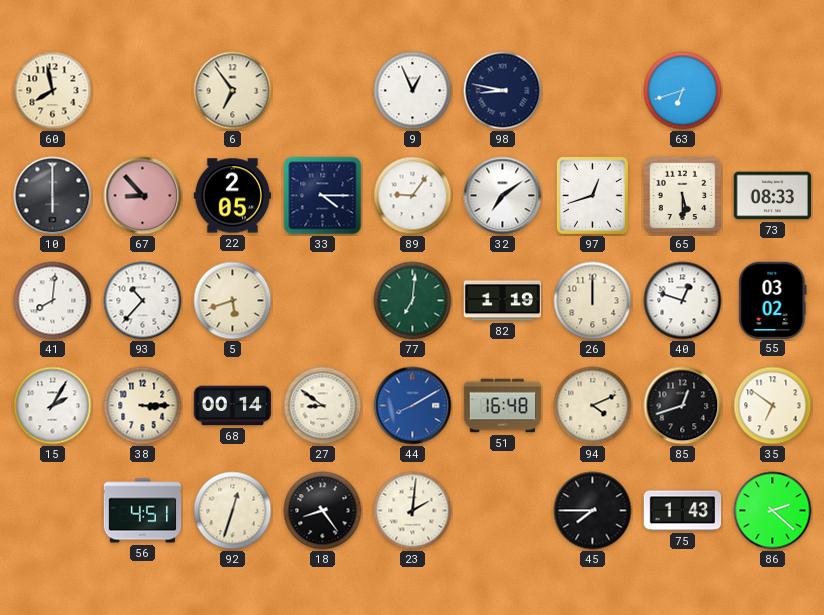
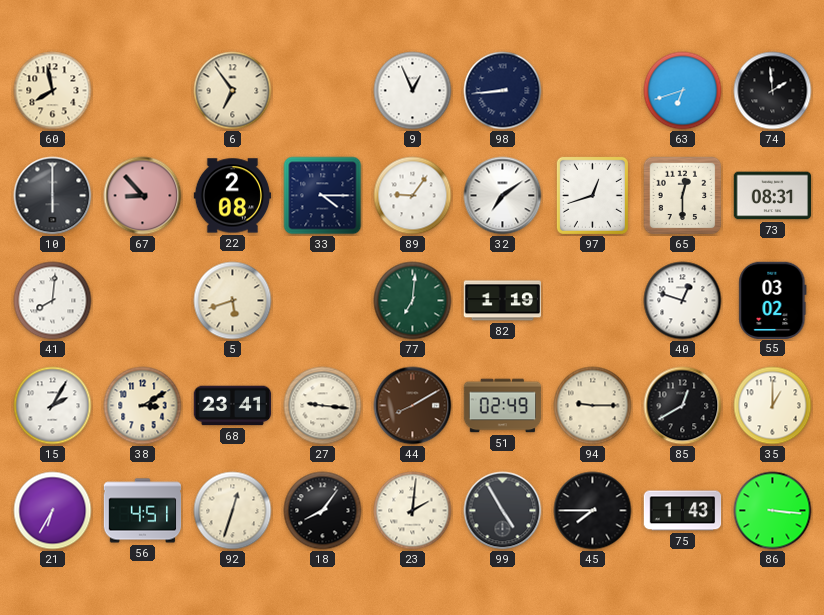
98: 8:47 -> 8:44 (503, 91)
74: none -> 1:59 (773, 91)
22: 2:05 -> 2:08 (233, 196)
65: 5:30 -> 12:30 (683, 196)
73: 08:33 -> 08:31 (773, 196)
93: 10:37 -> none (143, 301)
26: 12:00 -> none (593, 301)
38: 3:15 -> 3:10 (143, 406)
68: 00:14 -> 23:41 (233, 406)
27: 8:51 -> 9:16 (323, 406)
44 dial: blue -> brown (413, 406)
51: 16:48 -> 02:49 (503, 406)
94: 4:11 -> 9:15 (593, 406)
85: 12:42 -> 12:40 (683, 406)
35: 6:51 -> 1:00 (773, 406)
21: none -> 6:35 (53, 511)
18: 8:24 -> 8:06 (323, 511)
99: none -> 4:55 (503, 511)
86: 2:22 -> 3:16 (773, 511)
